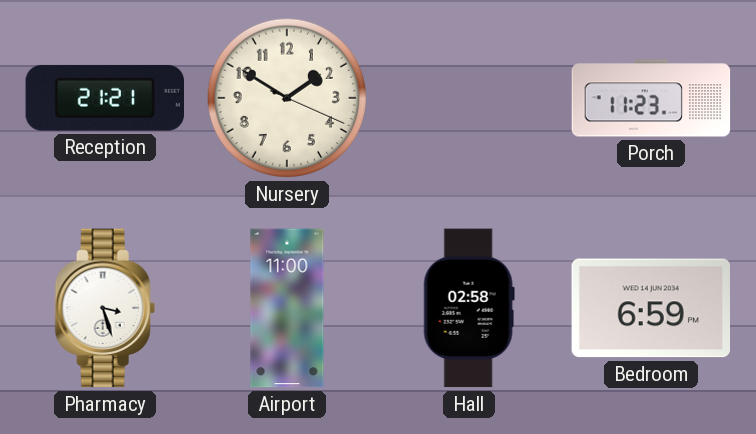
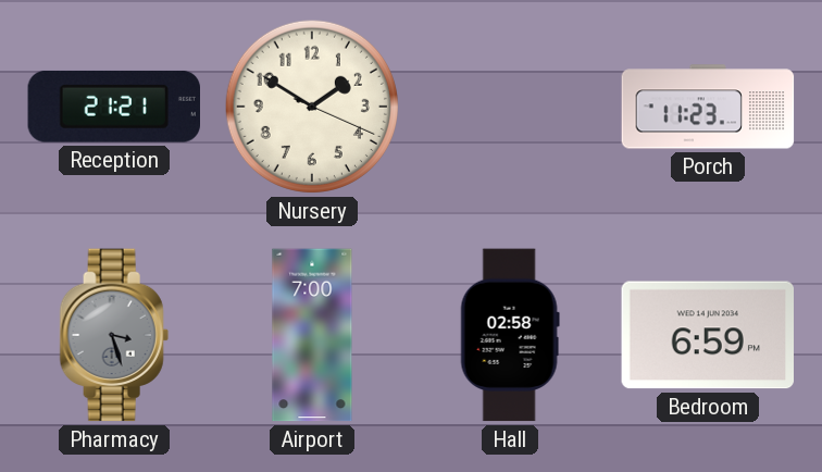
Pharmacy dial: white -> grey (114, 335)
Airport: 11:00 -> 7:00 (312, 335)
